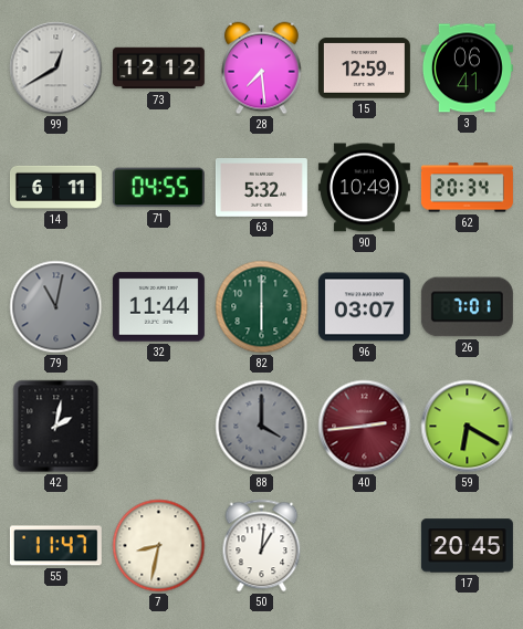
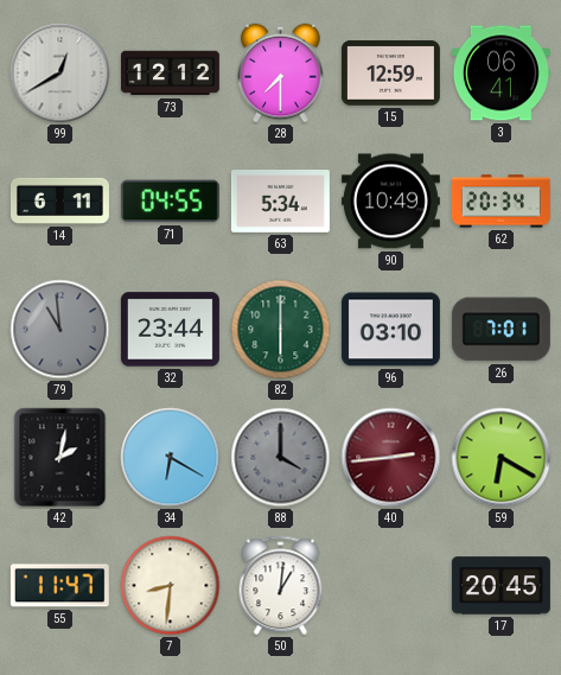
28: 7:29 -> 7:30 (281, 74)
63: 5:32 -> 5:34 (280, 202)
79: 11:02 -> 10:59 (60, 330)
32: 11:44 -> 23:44 (170, 330)
96: 03:07 -> 03:10 (390, 330)
34: none -> 6:20 (171, 458)
7: 8:32 -> 8:31 (171, 586)
